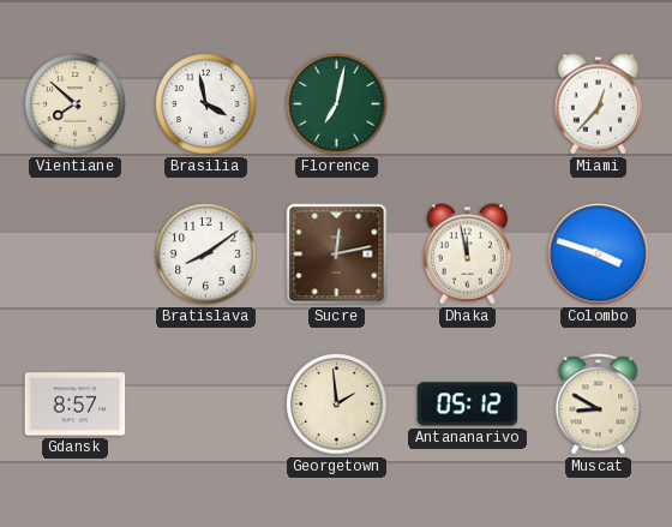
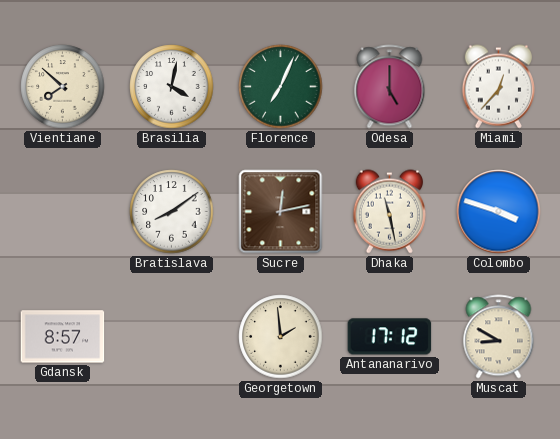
Brasilia: 3:58 -> 4:02 (172, 87)
Florence: 7:02 -> 7:04 (281, 87)
Odesa: none -> 5:00 (390, 87)
Dhaka: 11:58 -> 11:28 (389, 212)
Antananarivo: 05:12 -> 17:12 (390, 337)
